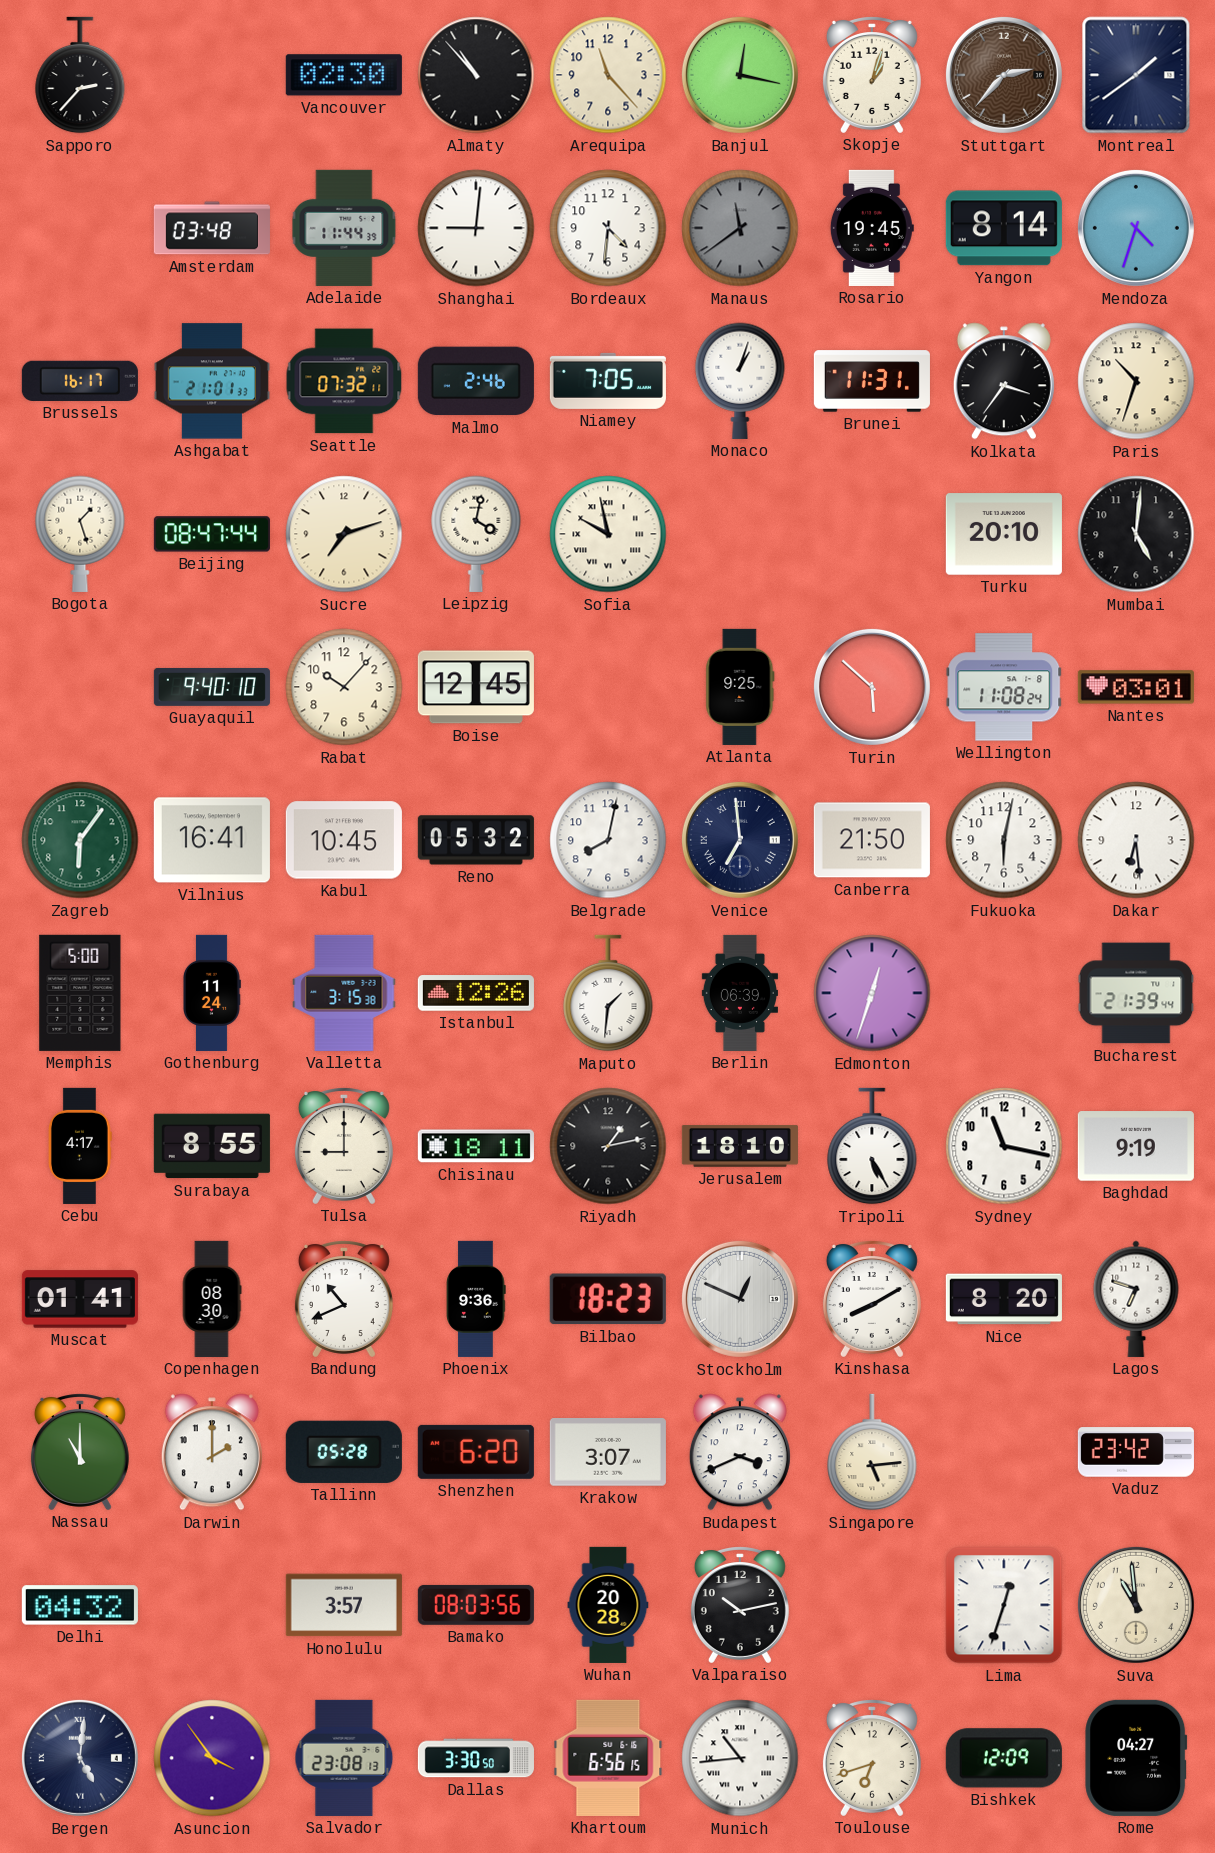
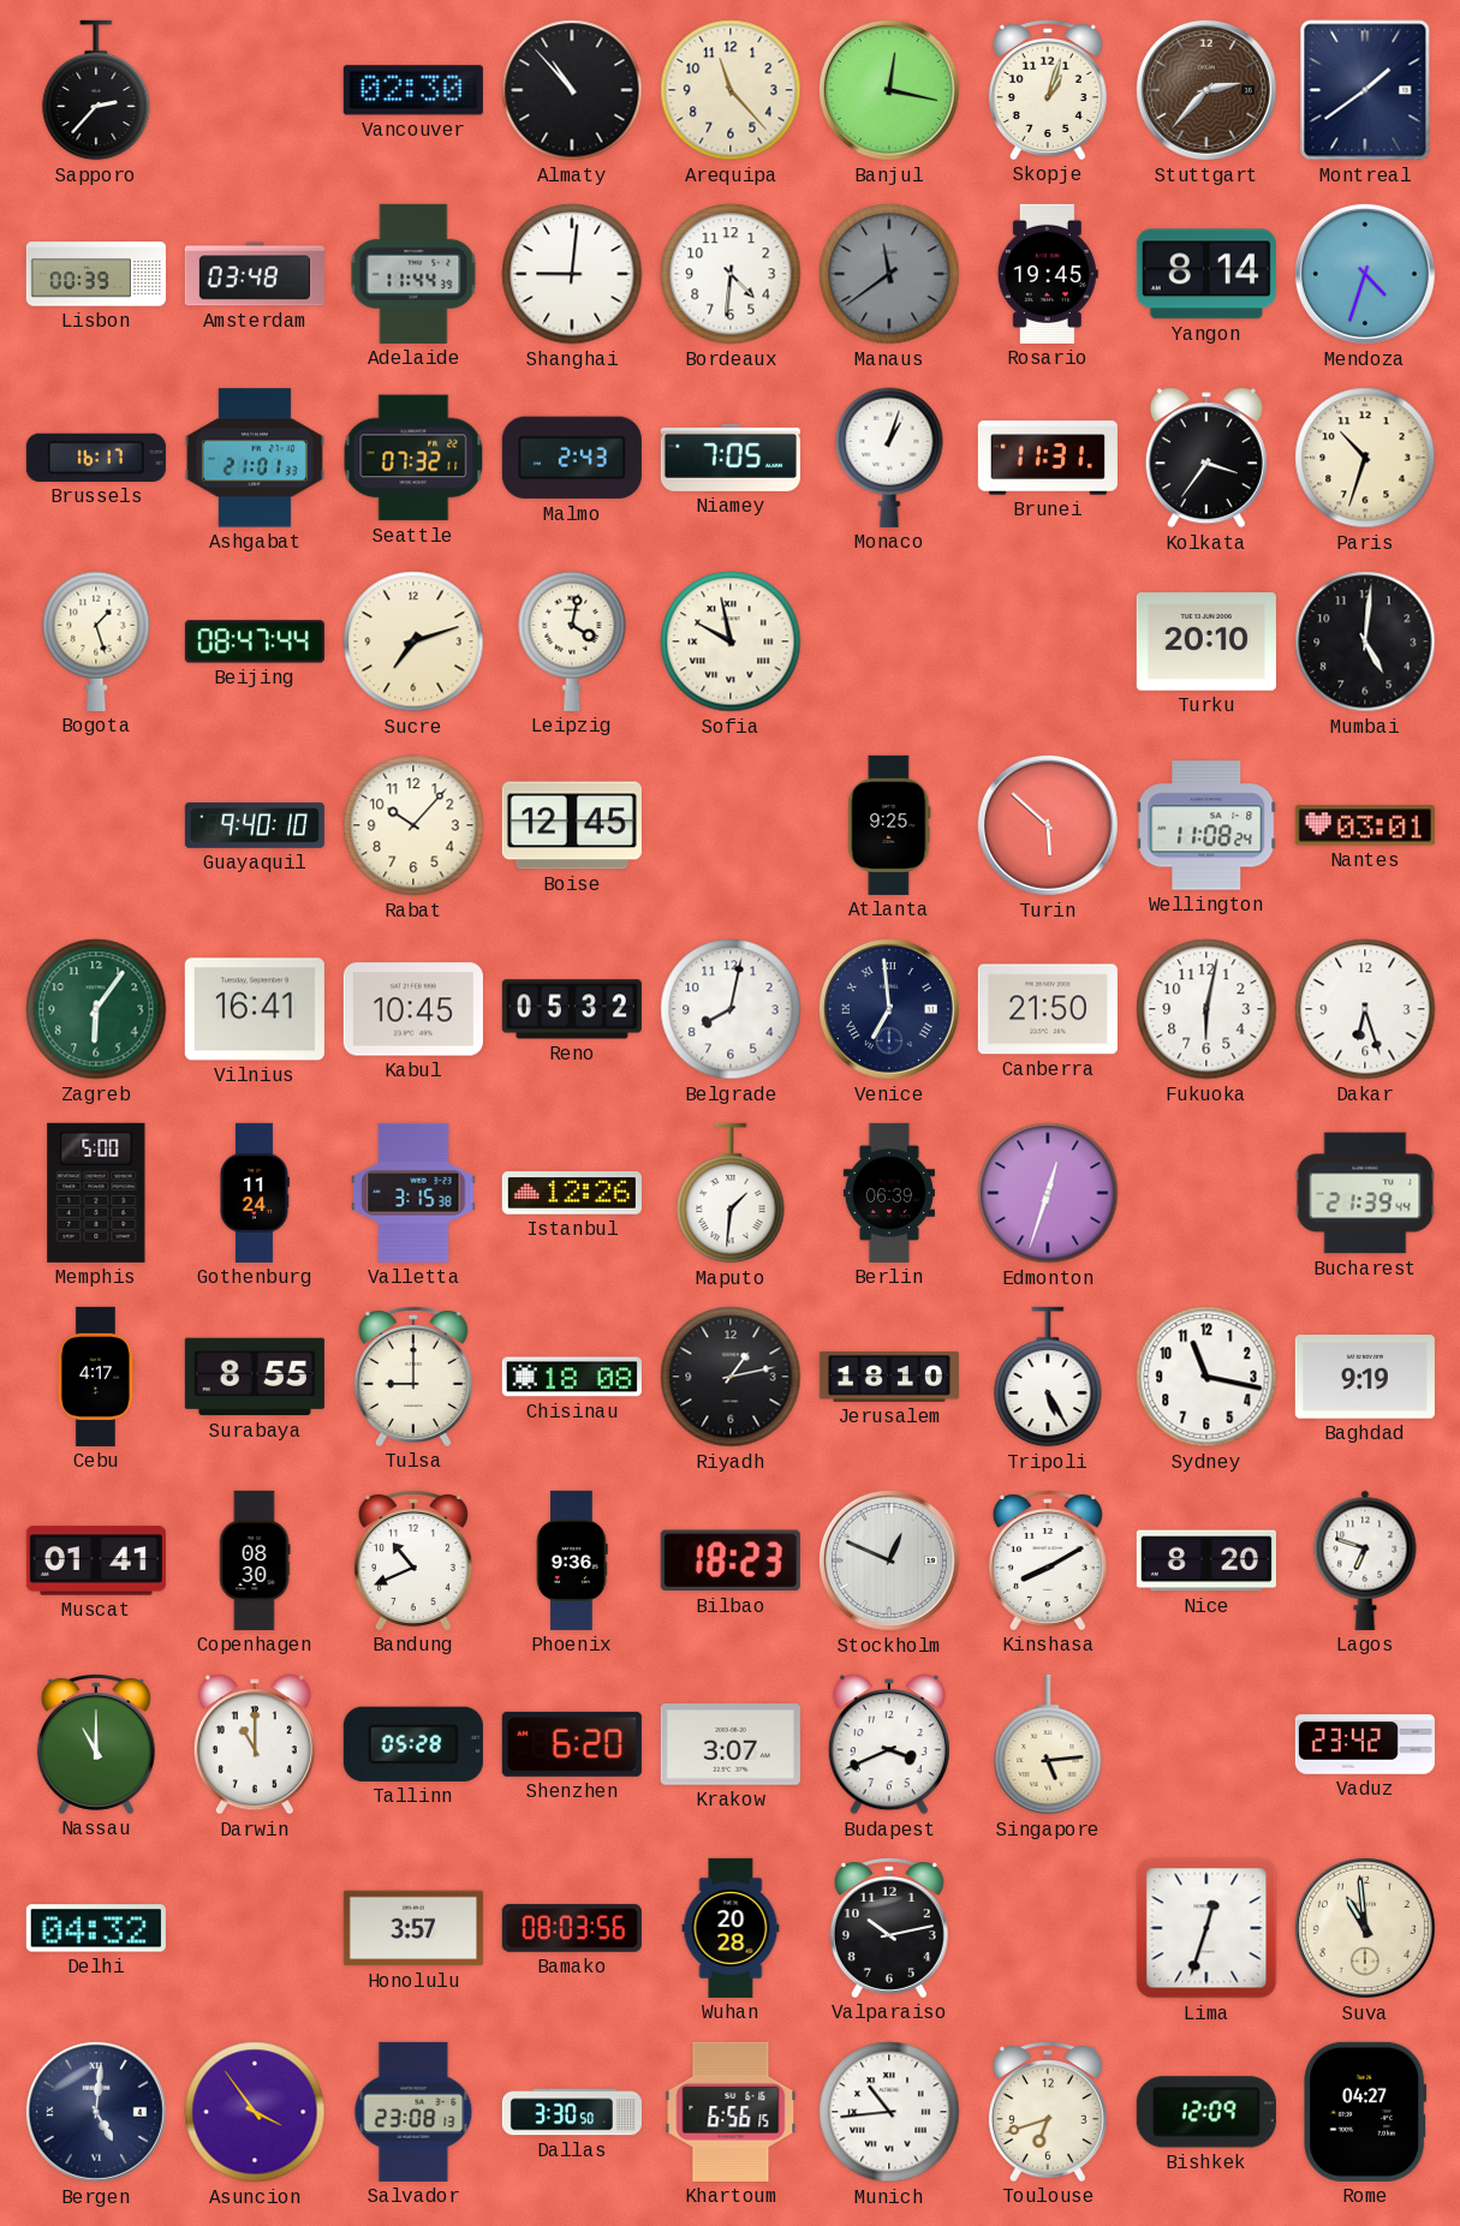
Lisbon: none -> 00:39 (96, 274)
Malmo: 2:46 -> 2:43 (572, 458)
Dakar: 6:29 -> 6:27 (1365, 1009)
Chisinau: 18:11 -> 18:08 (572, 1377)
Darwin: 2:00 -> 11:00 (255, 1744)
